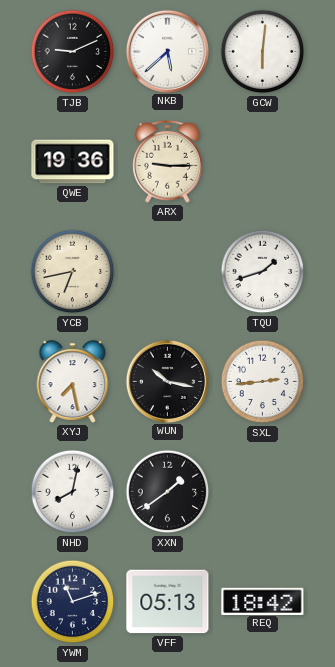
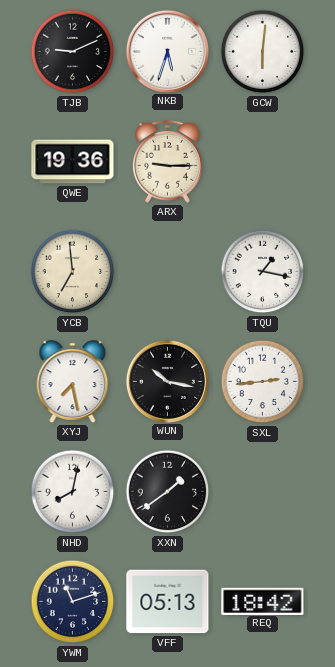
NKB: 5:38 -> 5:33 (167, 51)
YCB: 6:43 -> 6:59 (73, 272)
TQU: 1:42 -> 1:17 (263, 272)
